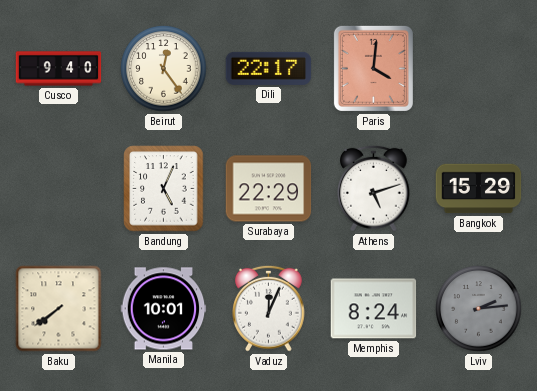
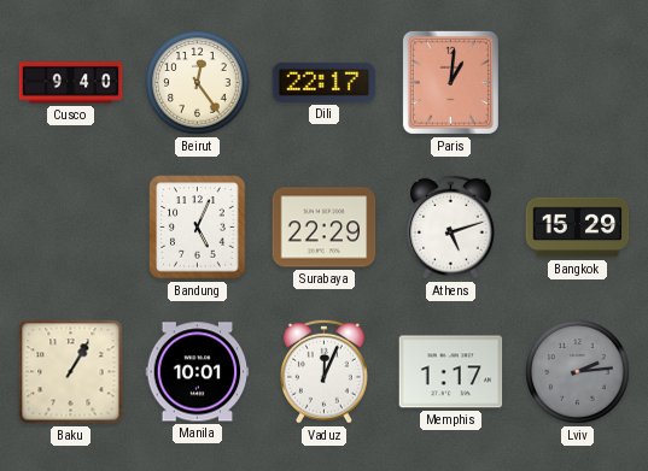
Paris: 4:01 -> 1:01 (450, 82)
Baku: 7:39 -> 1:05 (71, 372)
Memphis: 8:24 -> 1:17 (451, 372)
